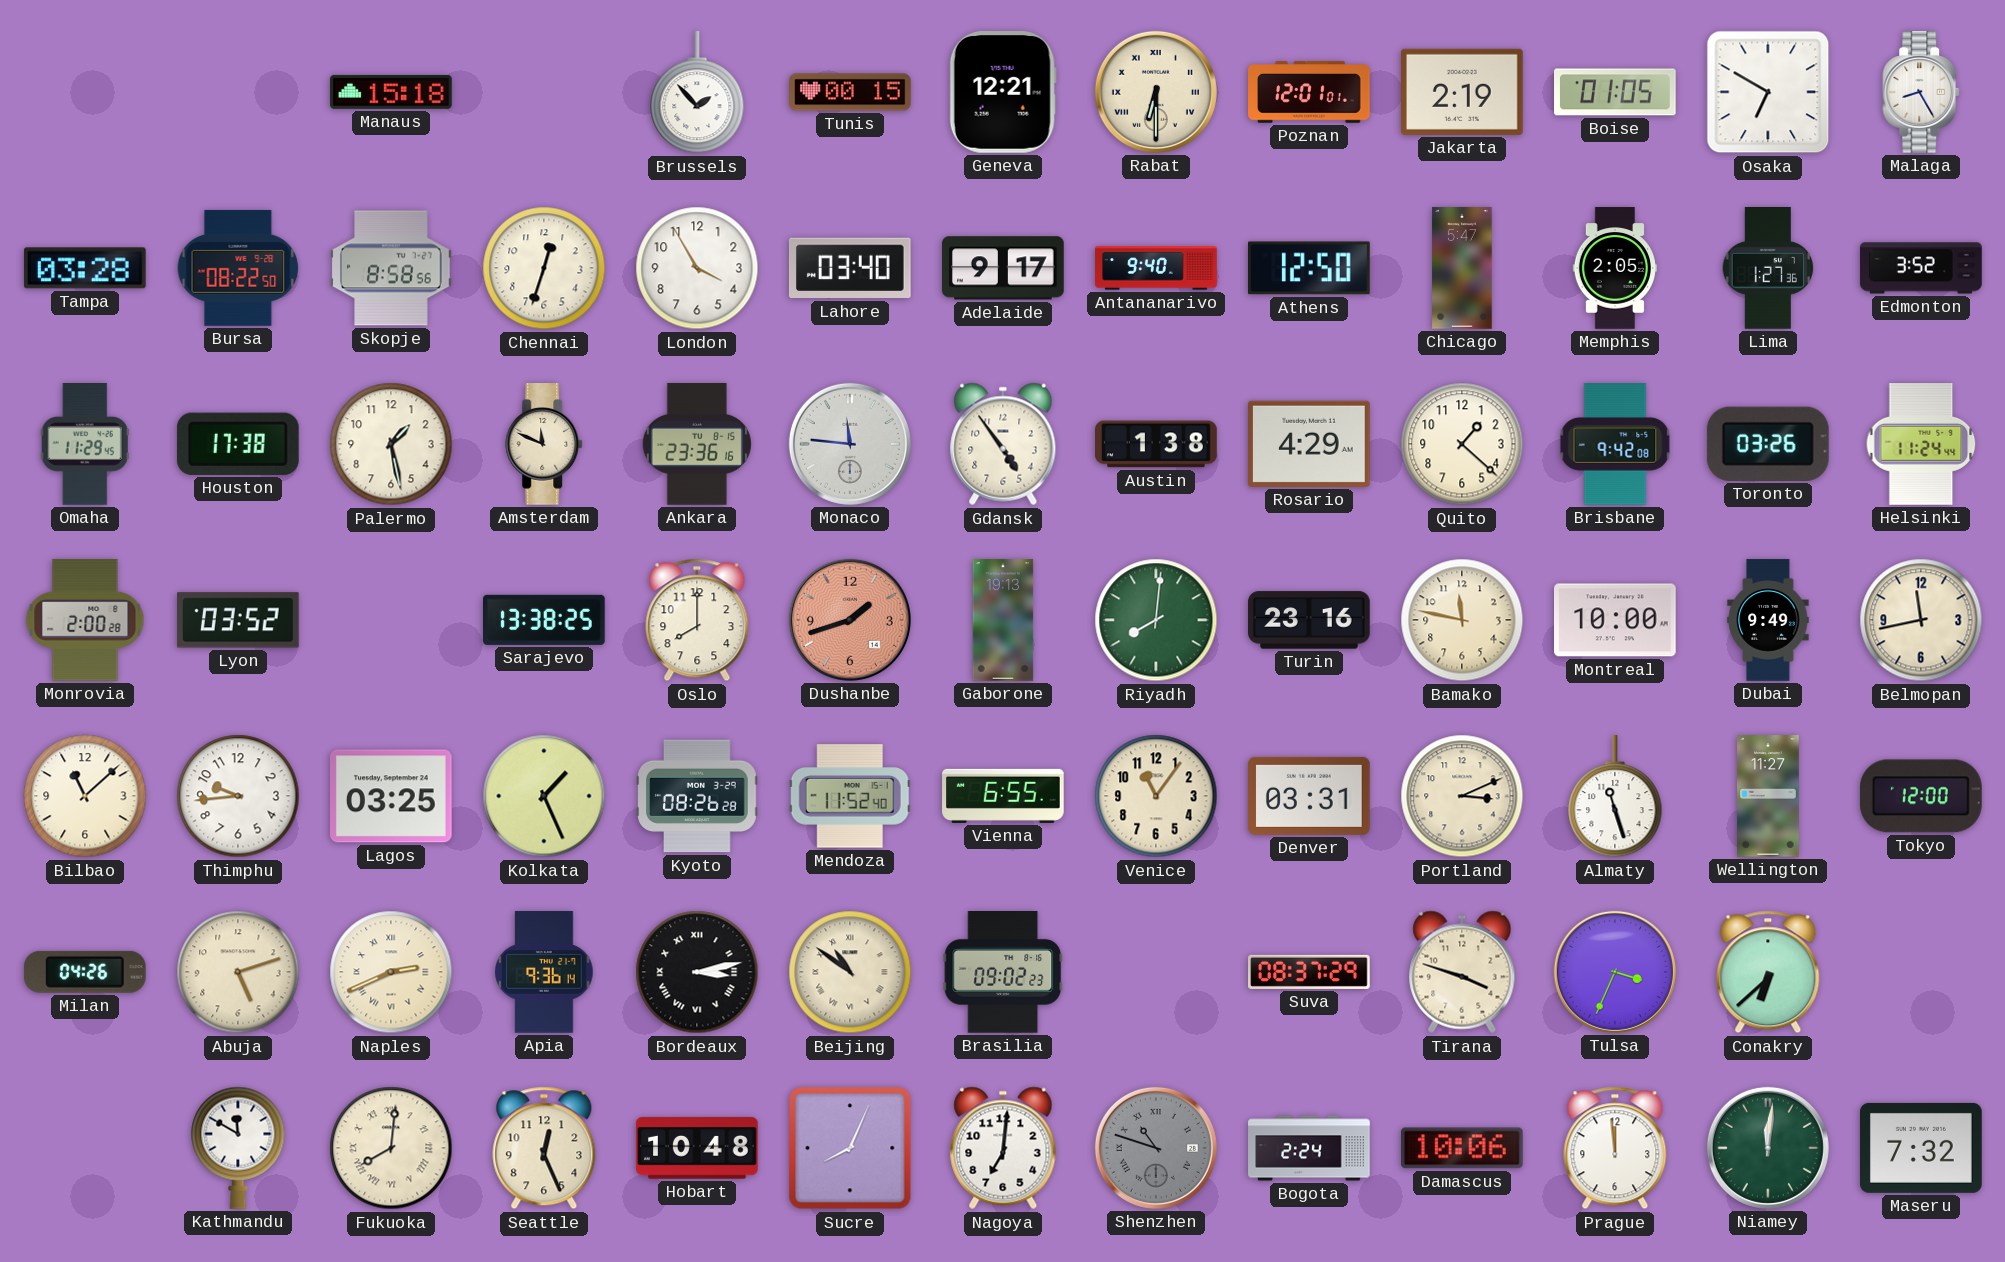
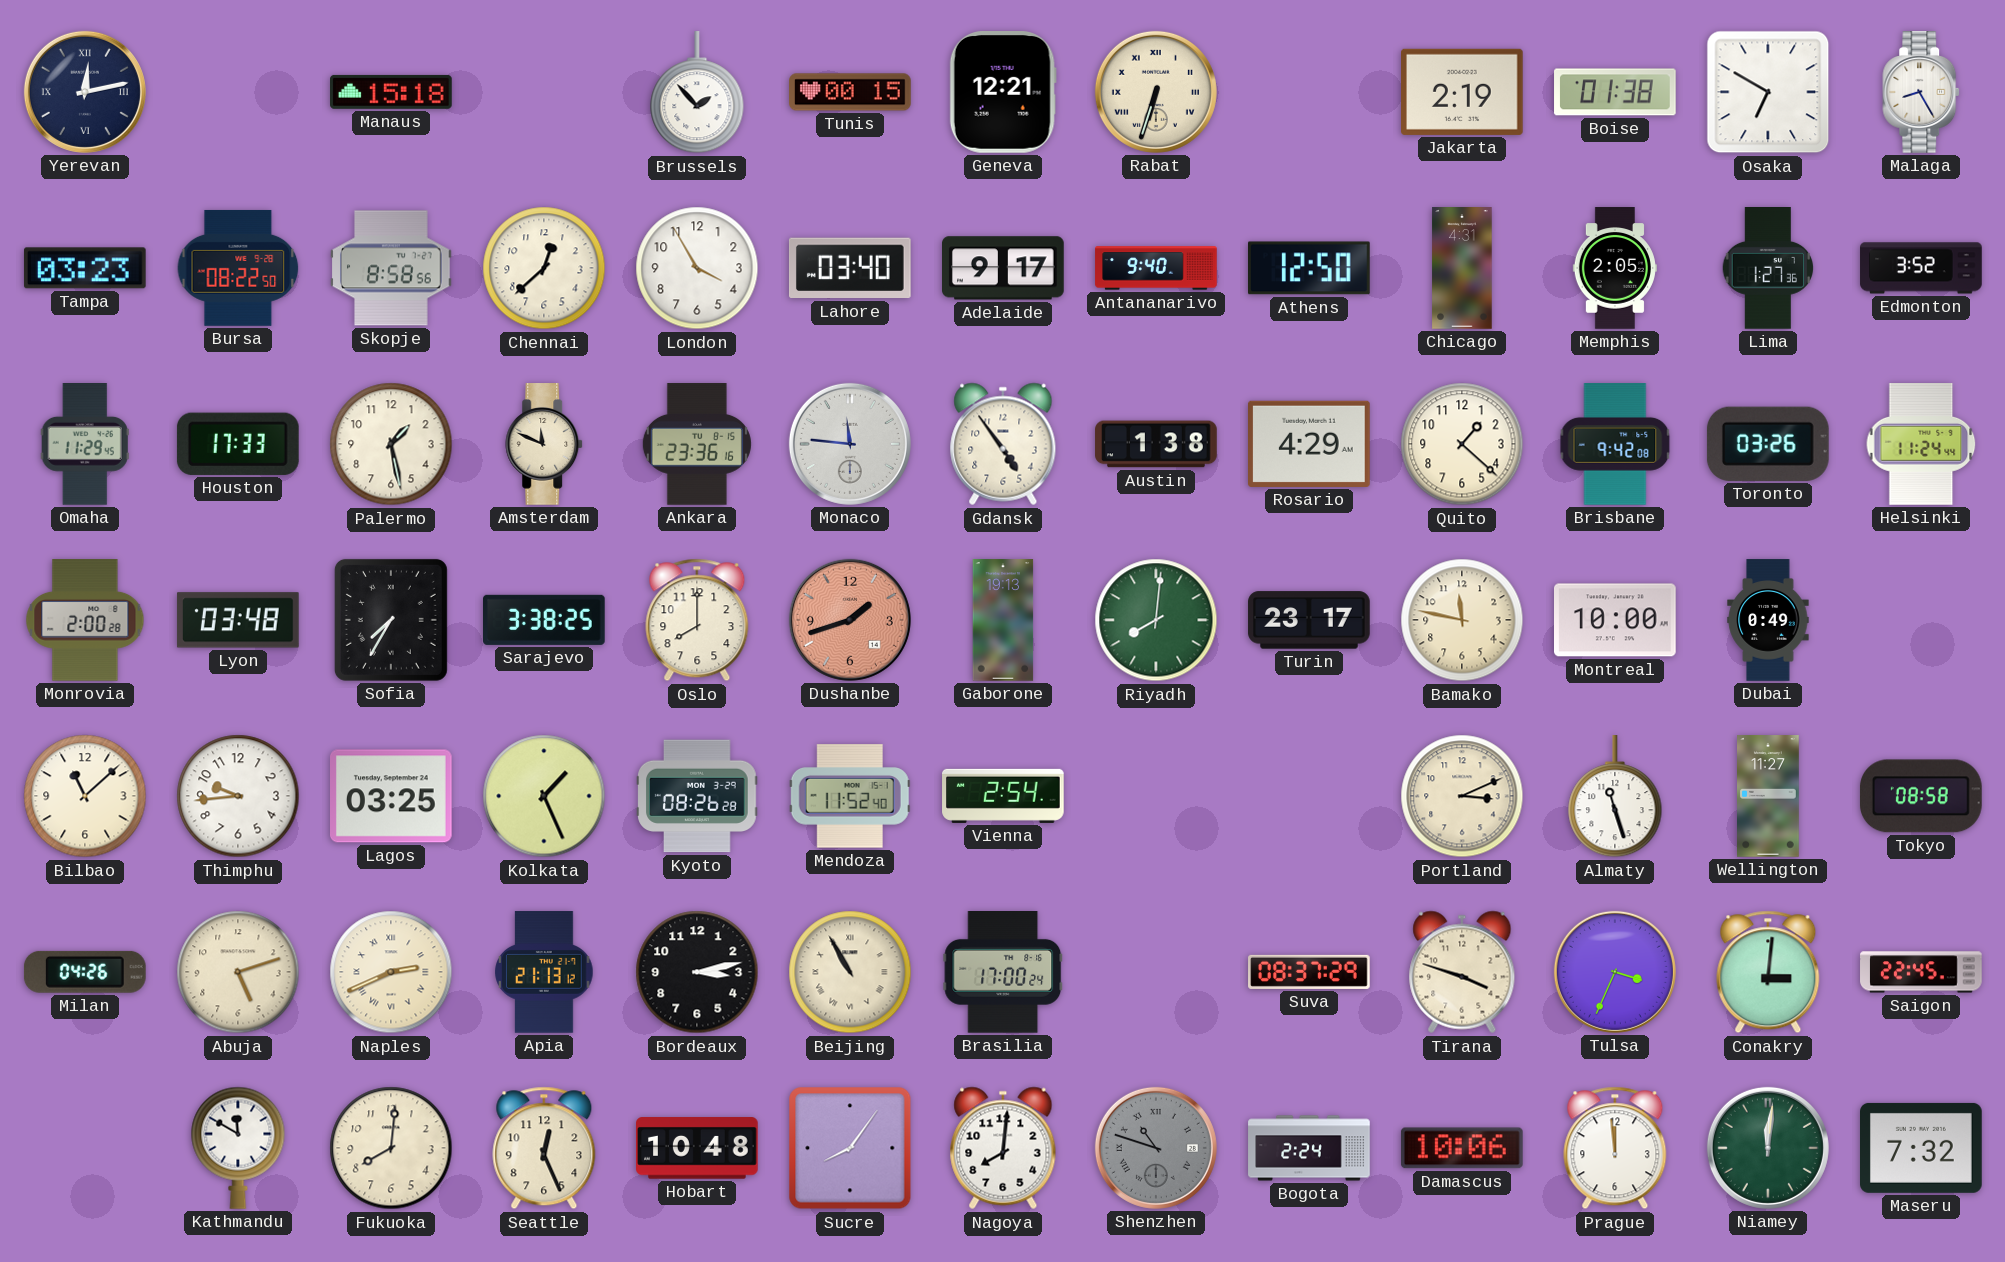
Yerevan: none -> 12:13 (85, 92)
Rabat: 6:30 -> 6:33 (1156, 92)
Poznan: 12:01 -> none (1309, 92)
Boise: 01:05 -> 01:38 (1615, 92)
Tampa: 03:28 -> 03:23 (85, 268)
Chennai: 12:33 -> 12:38 (544, 268)
Chicago: 5:47 -> 4:31 (1462, 268)
Houston: 17:38 -> 17:33 (238, 444)
Lyon: 03:52 -> 03:48 (238, 620)
Sofia: none -> 7:35 (391, 620)
Sarajevo: 13:38 -> 3:38 (545, 620)
Turin: 23:16 -> 23:17 (1309, 620)
Dubai: 9:49 -> 0:49 (1768, 620)
Belmopan: 11:43 -> none (1921, 620)
Vienna: 6:55 -> 2:54 (1003, 796)
Venice: 11:06 -> none (1156, 796)
Denver: 03:31 -> none (1310, 796)
Tokyo: 12:00 -> 08:58 (1921, 796)
Apia: 9:36 -> 21:13 (544, 972)
Bordeaux numerals: Roman -> Arabic (697, 972)
Beijing: 10:51 -> 10:55 (850, 972)
Brasilia: 09:02 -> 17:00 (1003, 973)
Conakry: 6:38 -> 3:01 (1768, 972)
Saigon: none -> 22:45 (1921, 972)
Fukuoka numerals: Roman -> Arabic (391, 1148)
Sucre: 8:04 -> 8:06 (850, 1148)
Nagoya: 7:01 -> 8:01 (1003, 1148)
